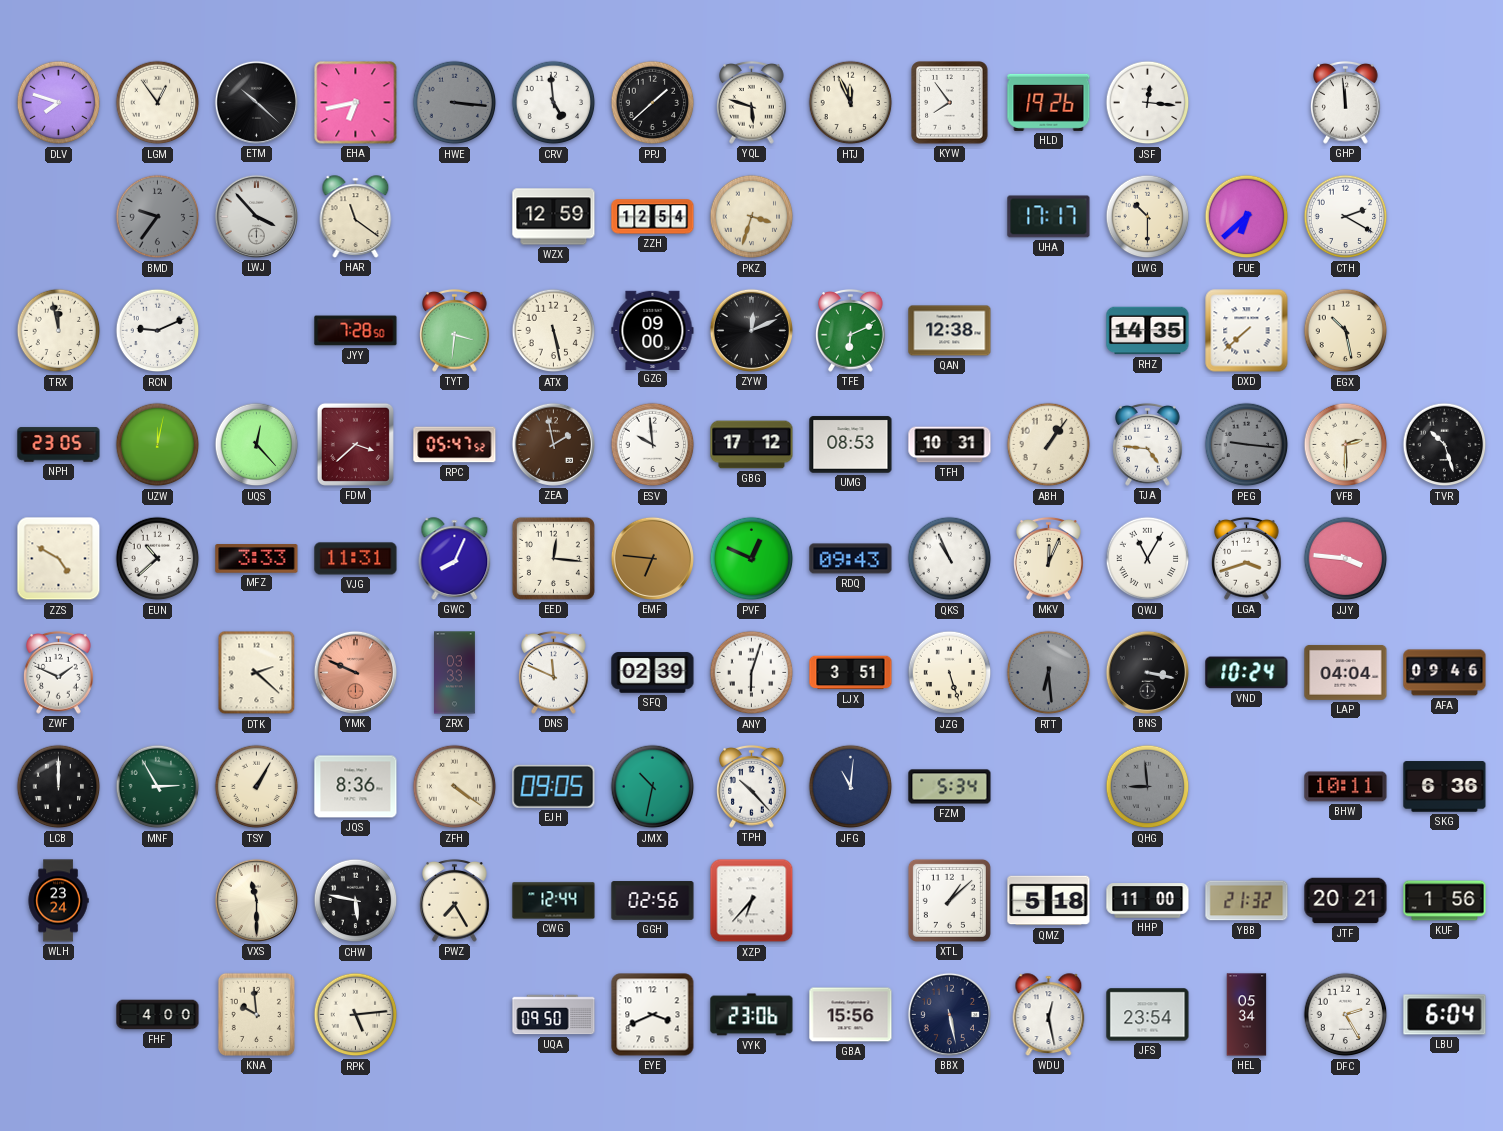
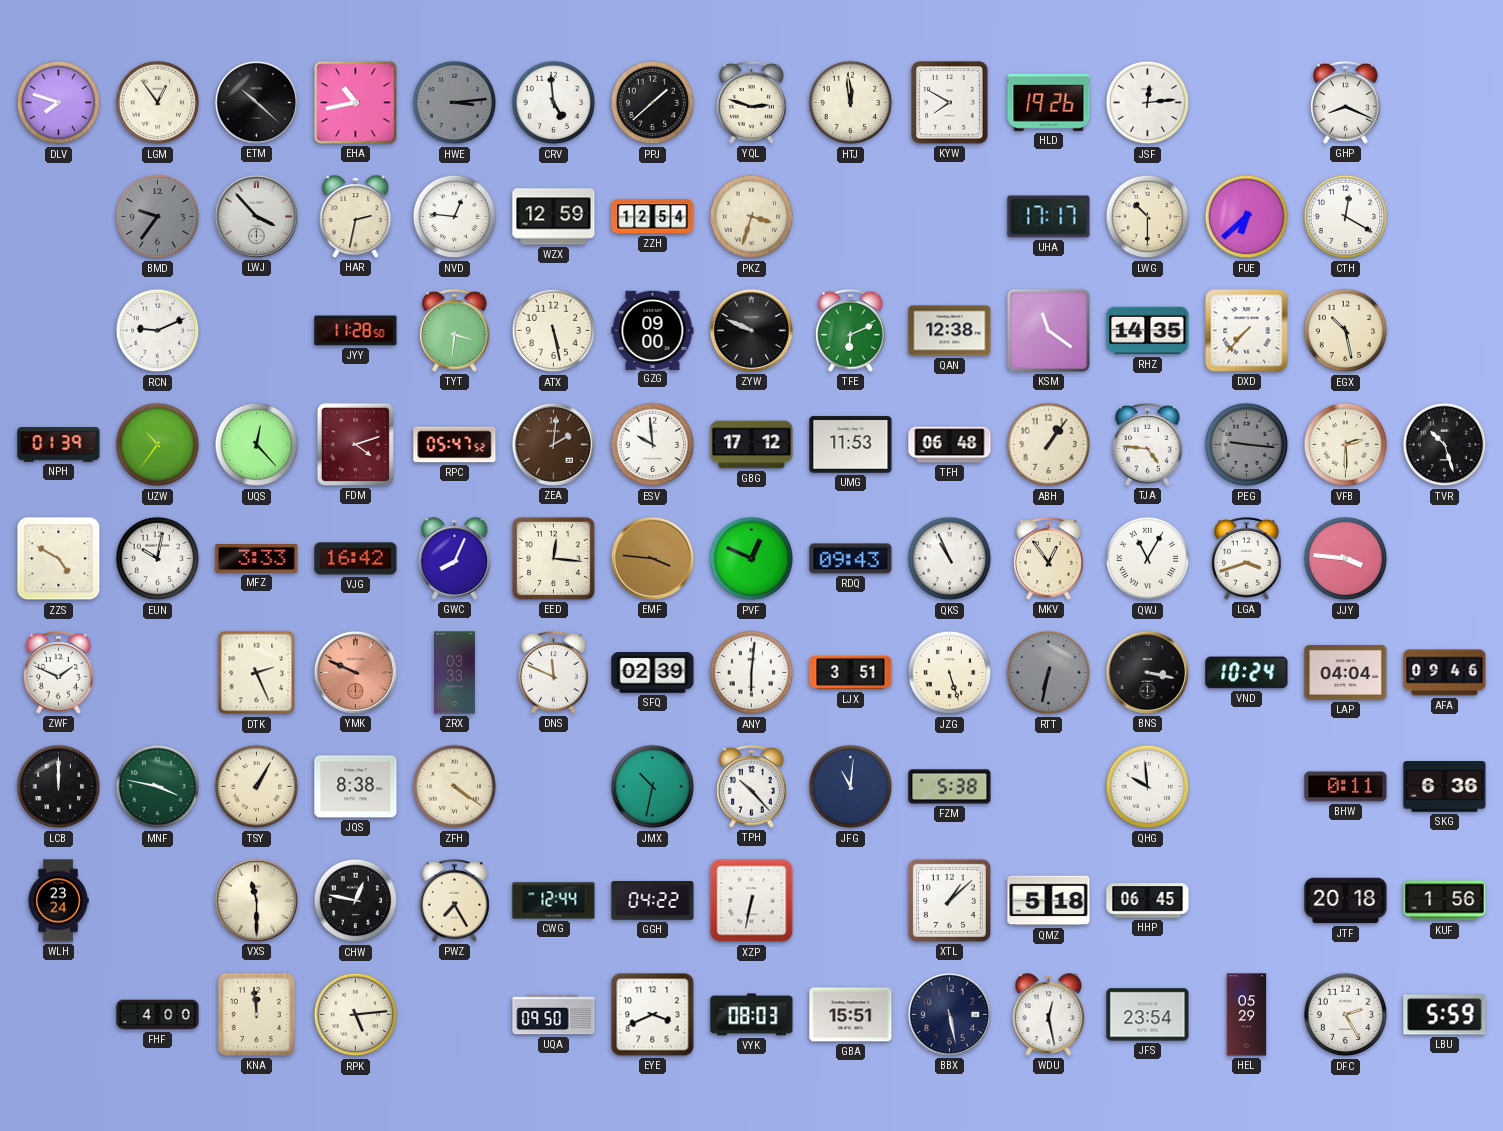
EHA: 6:43 -> 10:43 (356, 103)
HWE: 3:16 -> 3:14 (455, 103)
YQL: 5:48 -> 2:48 (752, 103)
HTJ: 11:56 -> 11:59 (851, 103)
KYW: 7:54 -> 7:50 (950, 103)
JSF: 12:16 -> 12:14 (1148, 103)
GHP: 11:59 -> 8:19 (1346, 103)
HAR: 11:21 -> 2:32 (356, 217)
NVD: none -> 12:46 (455, 217)
CTH: 2:20 -> 12:20 (1346, 217)
TRX: 11:58 -> none (59, 331)
JYY: 7:28 -> 11:28 (356, 331)
ZYW: 12:11 -> 9:49 (751, 330)
KSM: none -> 11:21 (1049, 331)
DXD: 7:38 -> 7:37 (1247, 331)
NPH: 23:05 -> 01:39 (59, 445)
UZW: 12:02 -> 10:36 (158, 445)
FDM: 3:38 -> 4:12 (355, 444)
ZEA: 1:58 -> 2:01 (553, 444)
UMG: 08:53 -> 11:53 (851, 445)
TFH: 10:31 -> 06:48 (950, 445)
EUN: 10:38 -> 10:02 (158, 559)
VJG: 11:31 -> 16:42 (356, 559)
EMF: 6:46 -> 3:46 (652, 558)
MKV: 12:04 -> 12:54 (1049, 559)
DTK: 2:22 -> 2:26 (257, 673)
ANY: 6:03 -> 6:01 (752, 673)
RTT: 6:29 -> 6:32 (1049, 673)
MNF: 2:55 -> 3:47 (158, 787)
JQS: 8:36 -> 8:38 (356, 787)
EJH: 09:05 -> none (554, 786)
FZM: 5:34 -> 5:38 (950, 787)
QHG: 8:59 -> 9:59 (1148, 787)
QHG dial: grey -> white (1148, 787)
BHW: 10:11 -> 0:11 (1346, 787)
CHW: 5:47 -> 12:47 (356, 901)
GGH: 02:56 -> 04:22 (653, 901)
XZP: 6:37 -> 6:32 (752, 901)
HHP: 11:00 -> 06:45 (1148, 901)
YBB: 21:32 -> none (1247, 901)
JTF: 20:21 -> 20:18 (1346, 901)
KNA: 9:59 -> 11:59 (256, 1014)
VYK: 23:06 -> 08:03 (752, 1015)
GBA: 15:56 -> 15:51 (851, 1015)
HEL: 05:34 -> 05:29 (1247, 1015)
LBU: 6:04 -> 5:59 (1445, 1015)
